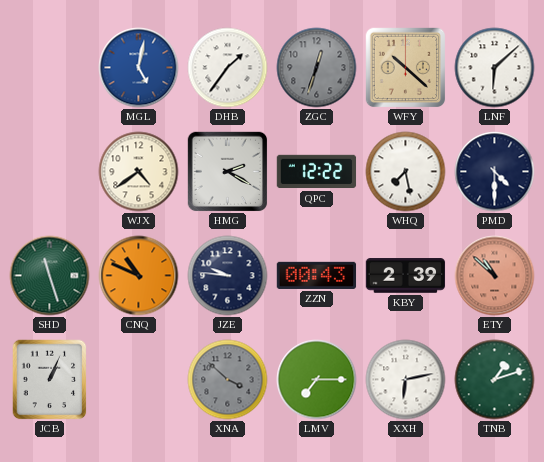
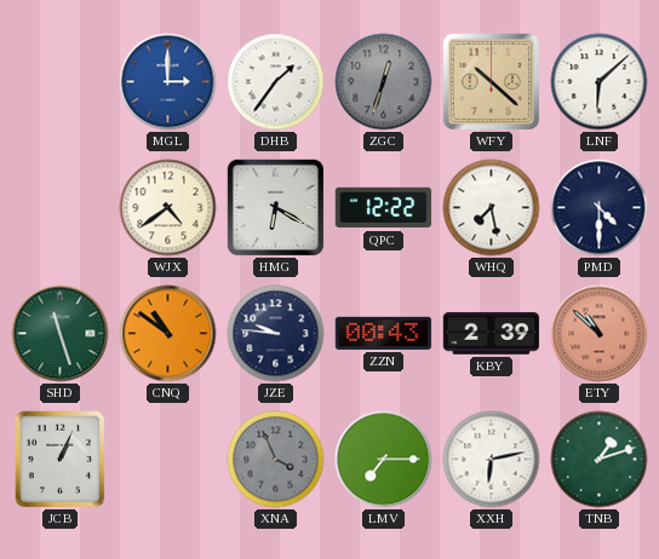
MGL: 5:02 -> 3:00 (168, 82)
HMG: 2:20 -> 6:20 (276, 208)
CNQ: 10:49 -> 10:51 (168, 334)
XNA: 3:52 -> 3:56 (276, 460)
